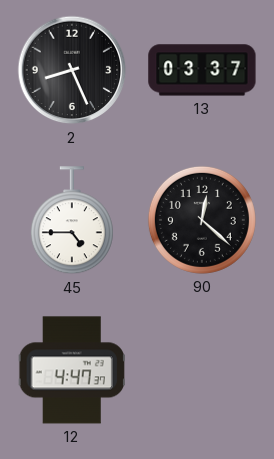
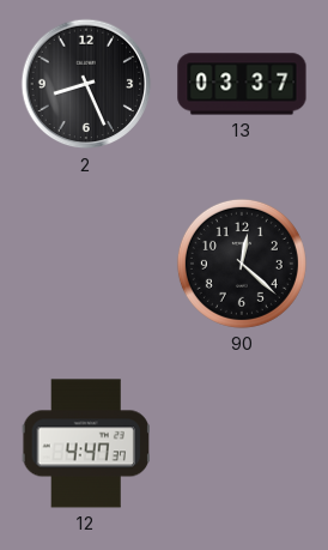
45: 4:45 -> none (72, 221)
